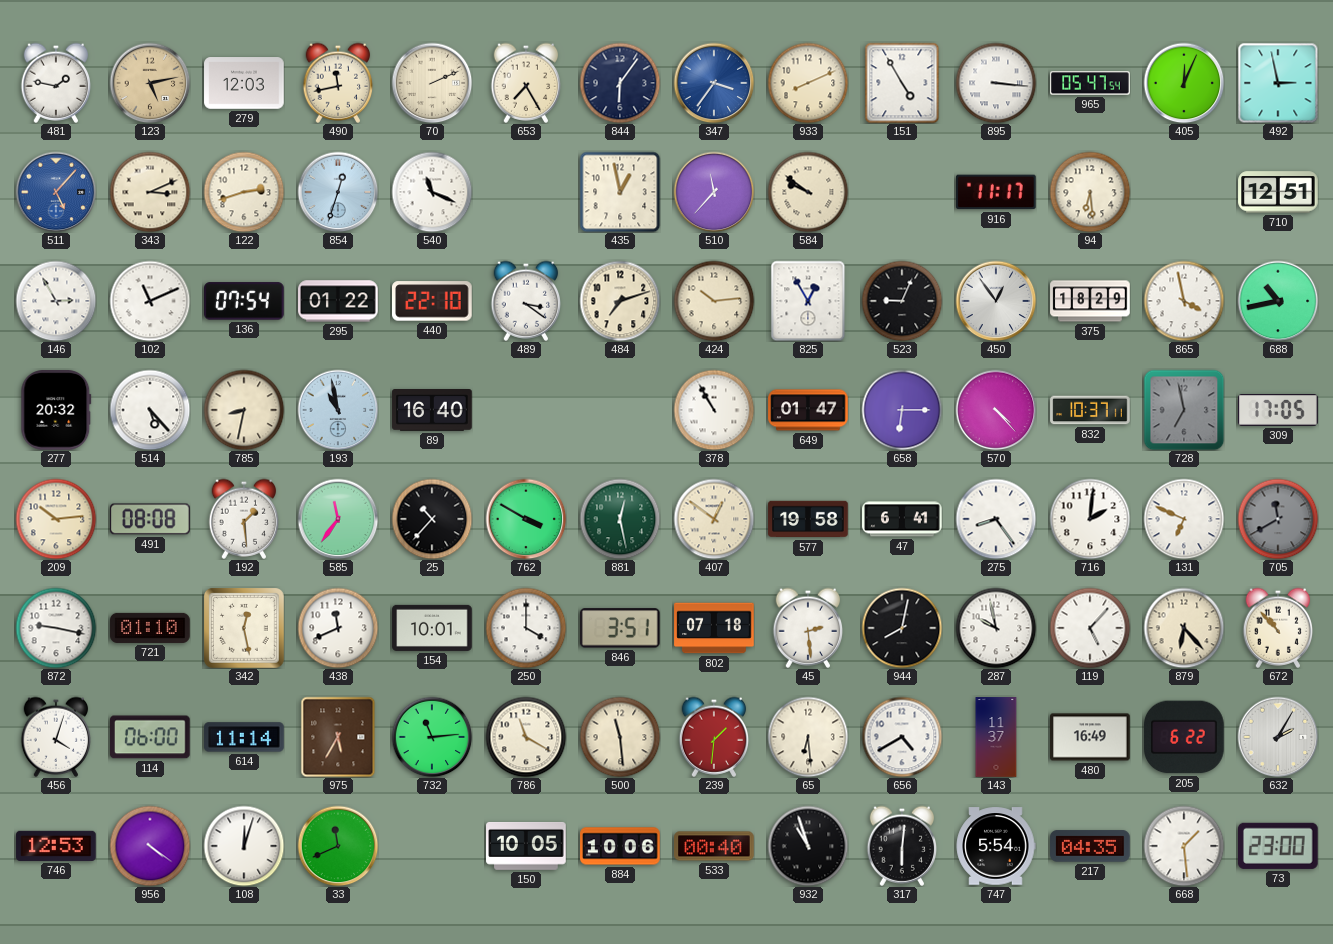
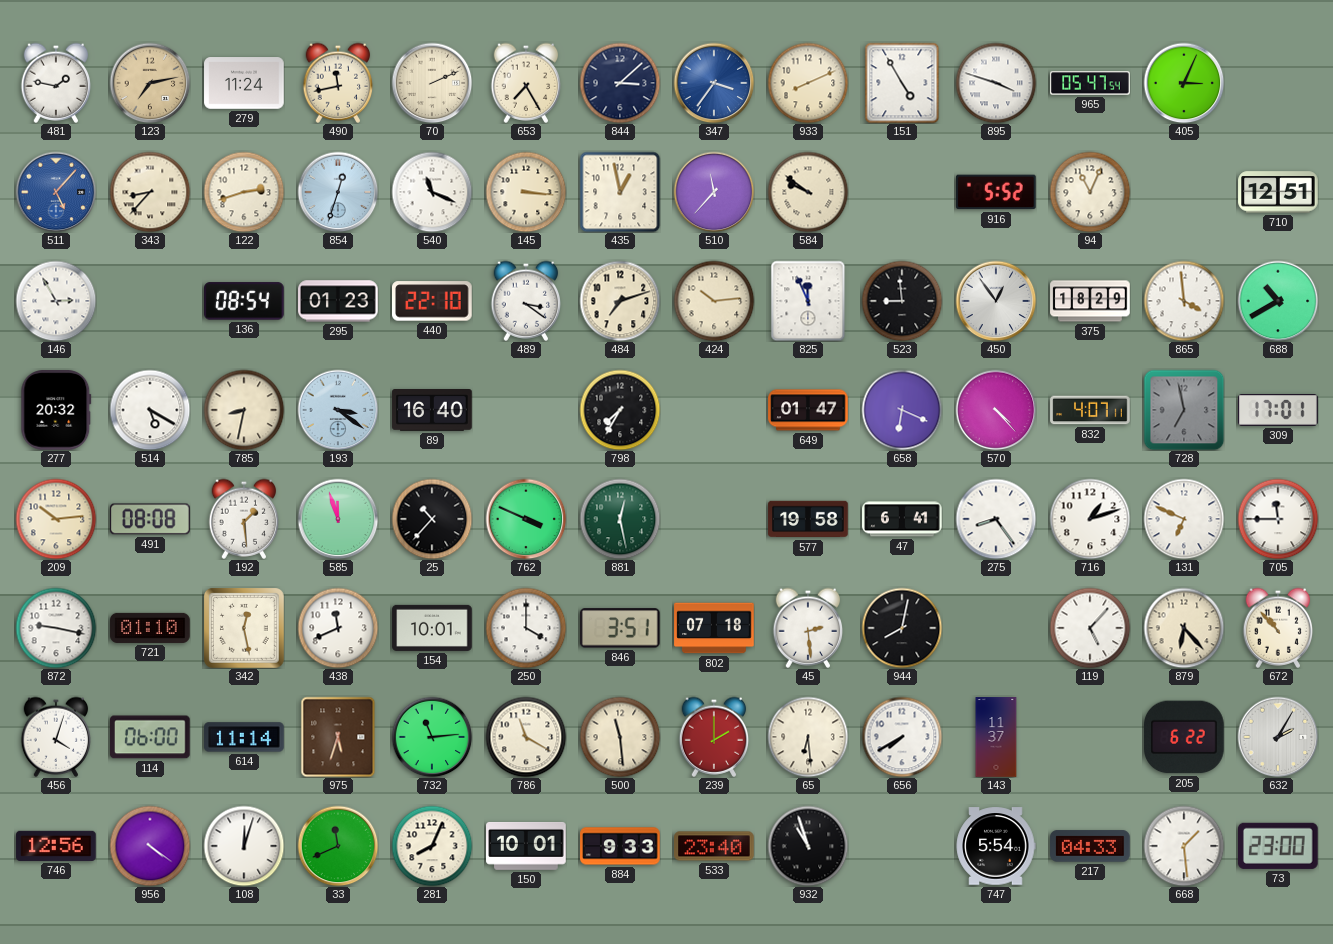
123: 5:13 -> 7:13 (150, 83)
279: 12:03 -> 11:24 (244, 83)
844: 6:06 -> 3:08 (620, 83)
895: 3:16 -> 3:48 (996, 83)
405: 12:04 -> 3:04 (1184, 83)
492: 2:58 -> none (1278, 83)
343: 3:11 -> 8:37 (150, 192)
145: none -> 3:16 (526, 192)
916: 11:17 -> 5:52 (997, 192)
94: 6:29 -> 11:04 (1090, 192)
102: 11:11 -> none (150, 301)
136: 07:54 -> 08:54 (245, 301)
295: 01:22 -> 01:23 (338, 301)
825: 12:55 -> 11:56 (808, 301)
523: 9:04 -> 8:59 (902, 301)
865: 3:58 -> 3:59 (1184, 301)
688: 10:43 -> 10:40 (1278, 301)
514: 5:23 -> 5:20 (150, 410)
193: 10:58 -> 3:21 (338, 410)
798: none -> 7:35 (620, 410)
378: 10:55 -> none (714, 410)
658: 6:15 -> 6:19 (902, 410)
832: 10:37 -> 4:07 (1090, 410)
309: 17:05 -> 17:01 (1278, 410)
585: 11:36 -> 11:57 (338, 519)
762: 3:50 -> 3:49 (526, 519)
407: 12:51 -> none (714, 519)
716: 2:01 -> 1:12 (1090, 519)
705: 11:40 -> 11:45 (1278, 519)
705 dial: grey -> white (1278, 519)
287: 9:58 -> none (996, 628)
975: 5:35 -> 5:33 (338, 737)
239: 1:31 -> 2:00 (714, 737)
656: 4:40 -> 7:40 (902, 737)
480: 16:49 -> none (1090, 737)
746: 12:53 -> 12:56 (56, 846)
281: none -> 8:04 (432, 846)
150: 10:05 -> 10:01 (526, 846)
884: 10:06 -> 9:33 (620, 846)
533: 00:40 -> 23:40 (714, 846)
317: 6:01 -> none (902, 846)
217: 04:35 -> 04:33 (1090, 846)
